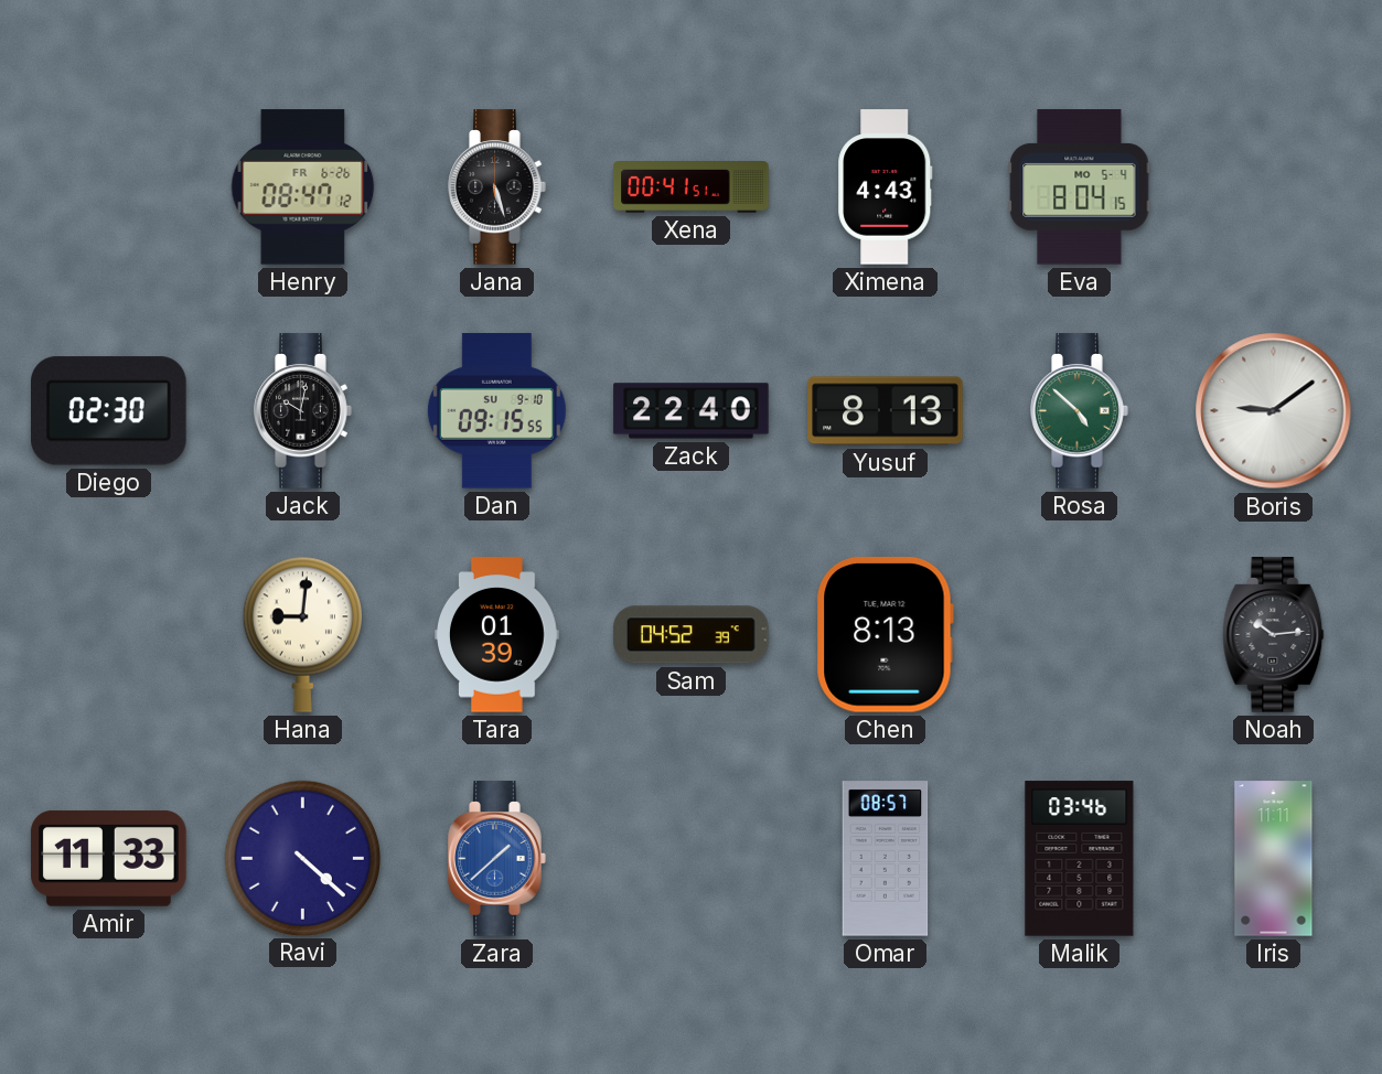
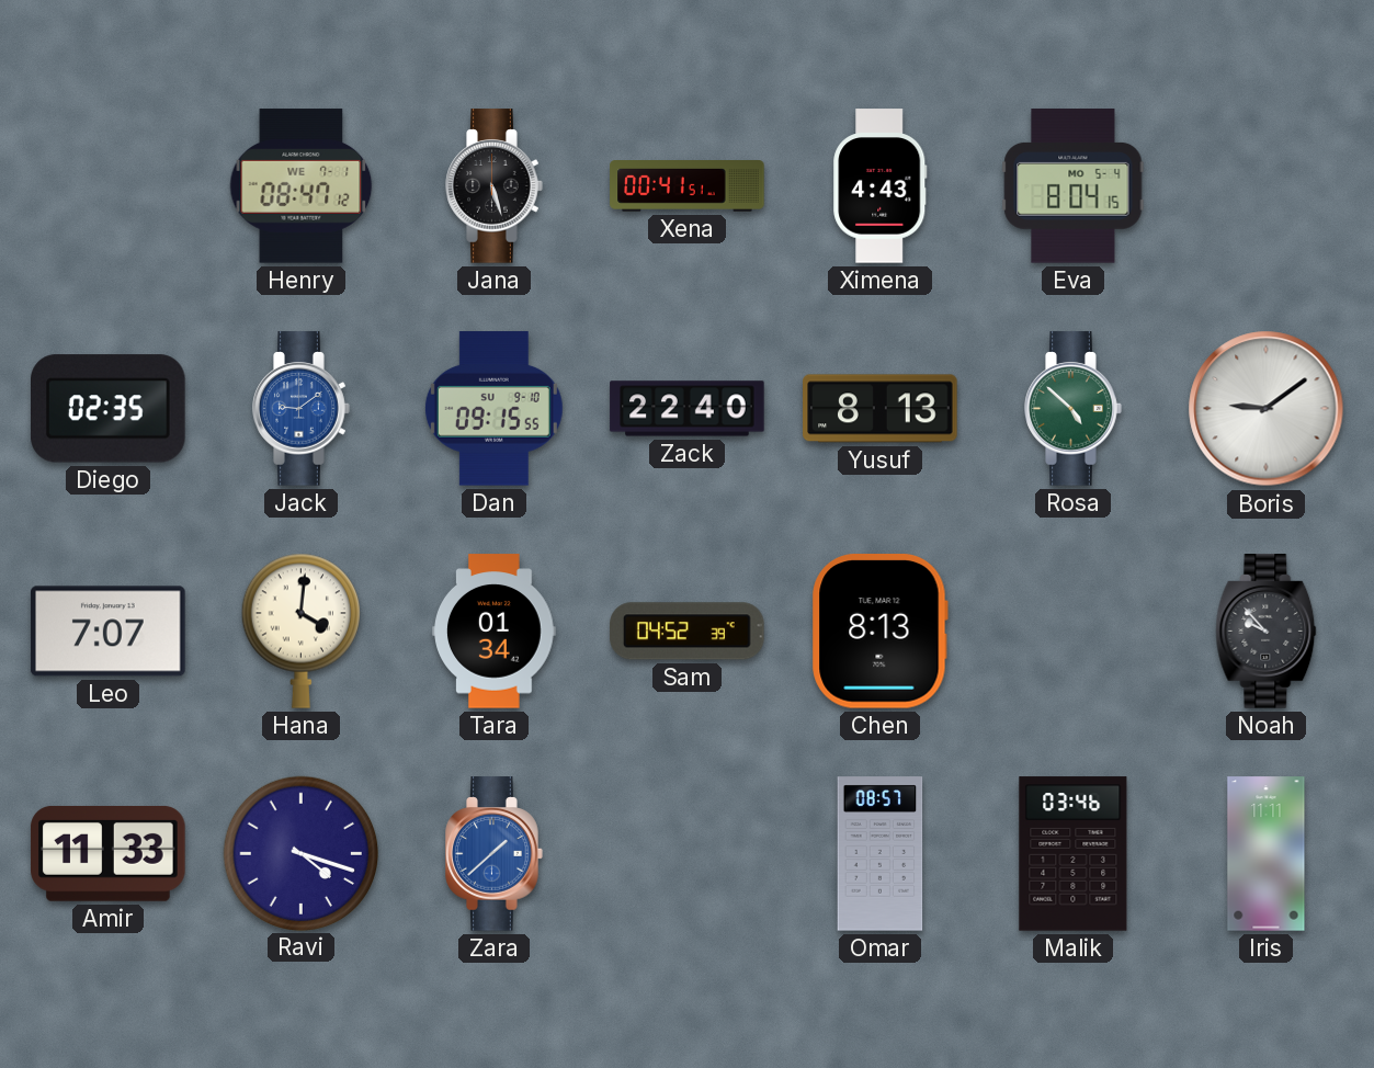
Henry date: FR 6-26 -> WE 7-1 (302, 186)
Diego: 02:30 -> 02:35 (109, 409)
Jack: 10:02 -> 9:09 (302, 409)
Jack dial: black -> blue (302, 409)
Leo: none -> 7:07 (109, 632)
Hana: 9:01 -> 4:01 (300, 630)
Tara: 01:39 -> 01:34 (495, 632)
Noah: 10:14 -> 9:53 (1267, 632)
Ravi: 4:22 -> 4:18 (300, 853)
